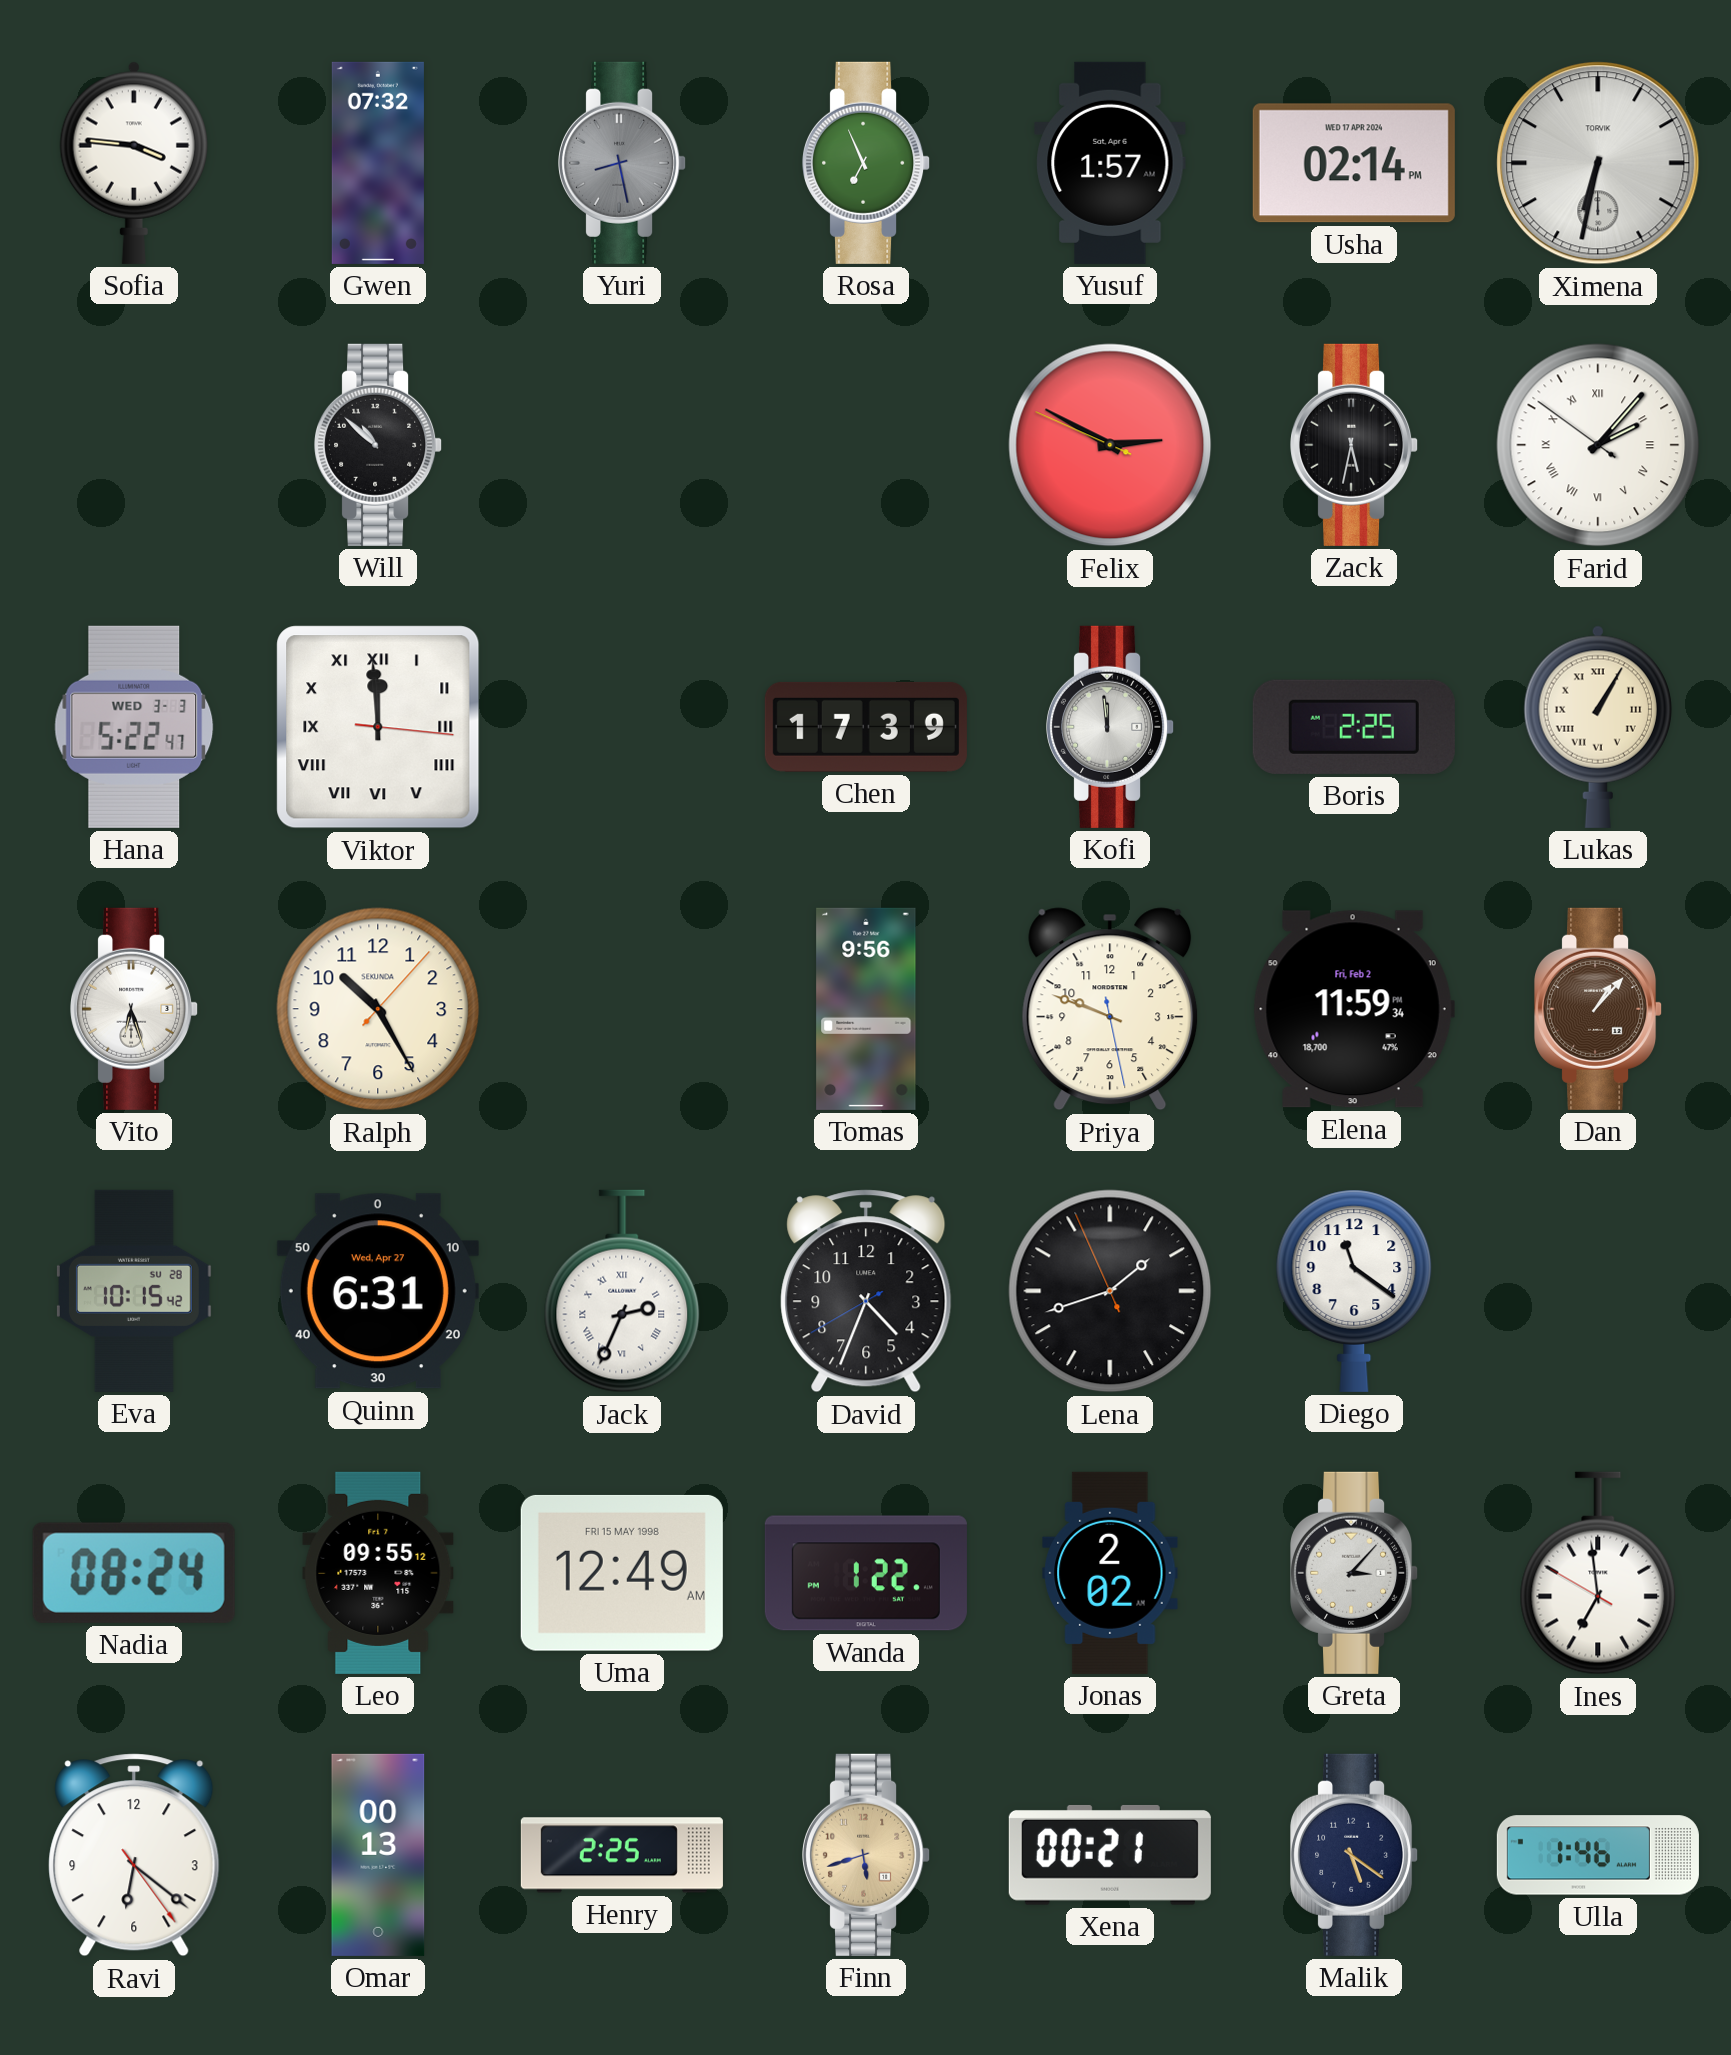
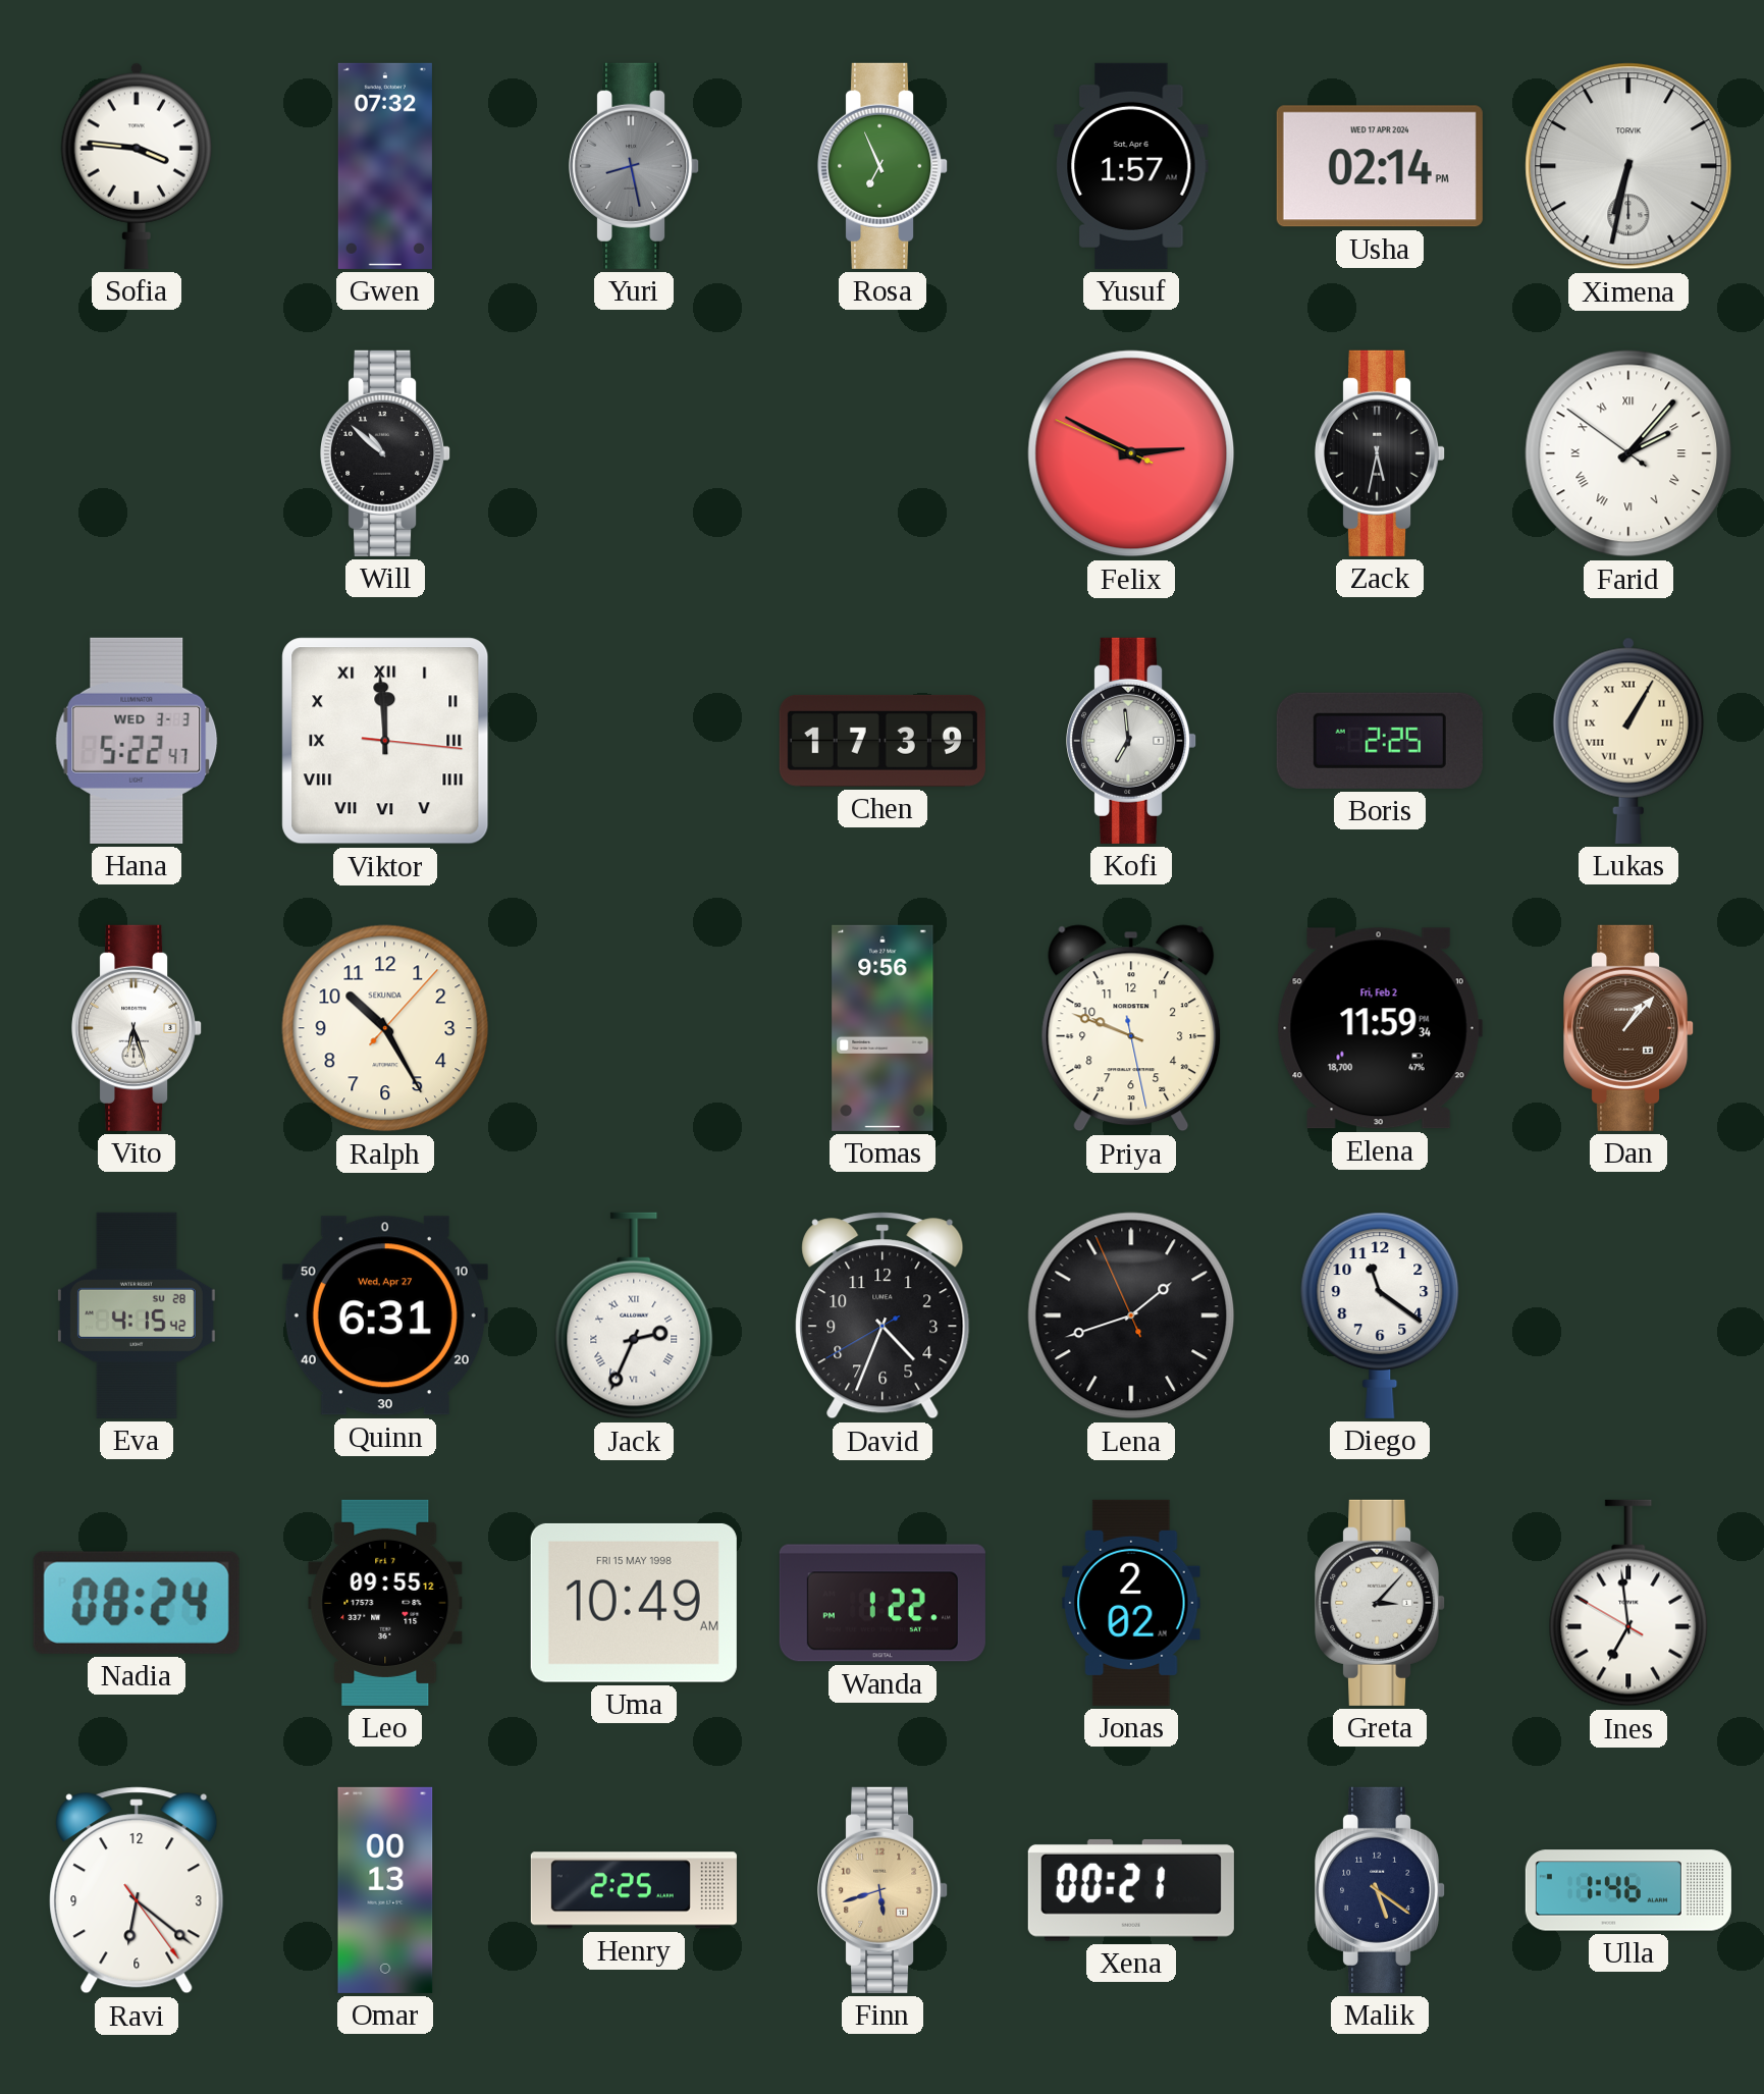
Kofi: 11:59 -> 6:59 (1132, 741)
Eva: 10:15 -> 4:15 (137, 1316)
Uma: 12:49 -> 10:49 (634, 1603)
